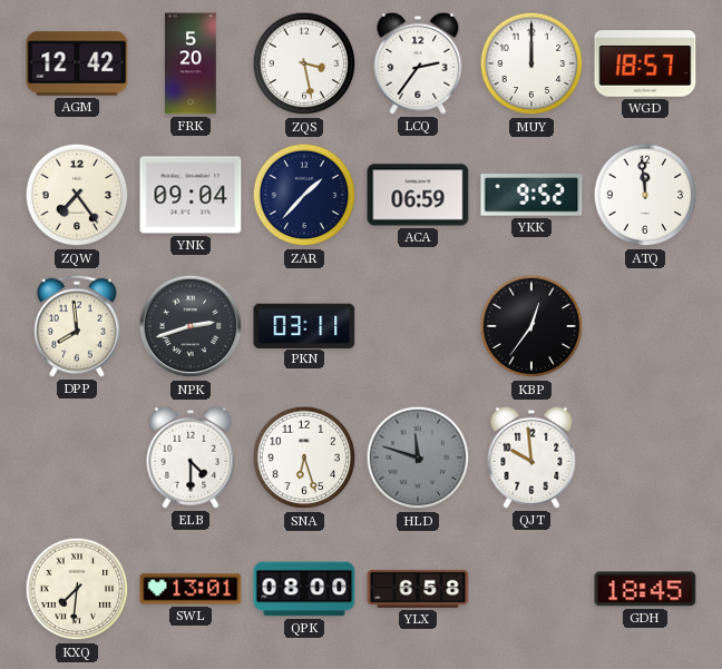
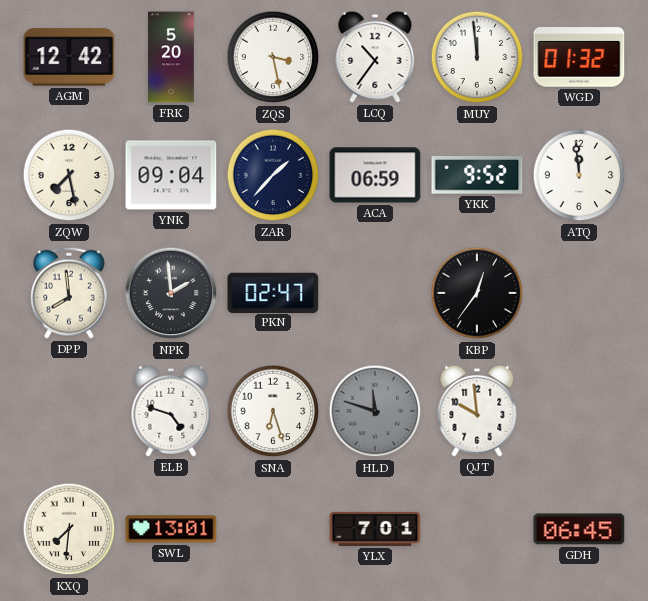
LCQ: 2:36 -> 10:36 (375, 57)
MUY: 12:00 -> 11:59 (477, 57)
WGD: 18:57 -> 01:32 (579, 57)
ZQW: 7:24 -> 7:28 (69, 175)
NPK: 2:42 -> 1:59 (171, 293)
PKN: 03:11 -> 02:47 (273, 292)
ELB: 4:30 -> 4:48 (171, 411)
QPK: 08:00 -> none (304, 589)
YLX: 6:58 -> 7:01 (375, 529)
GDH: 18:45 -> 06:45 (579, 529)
